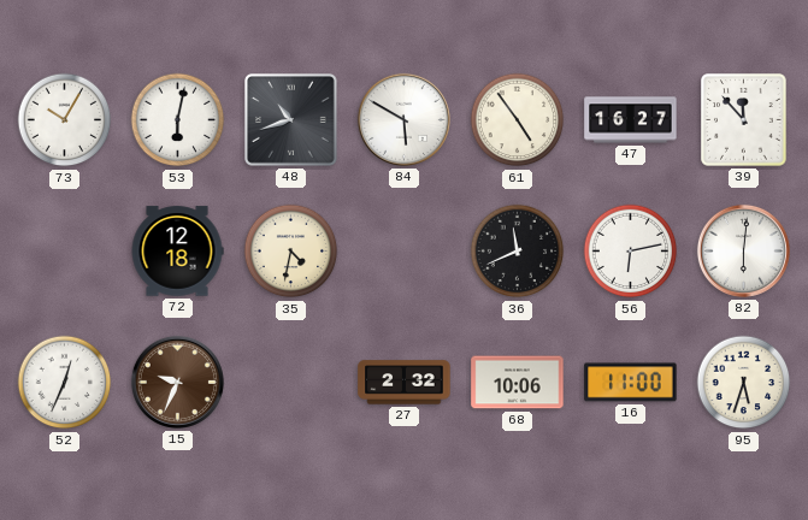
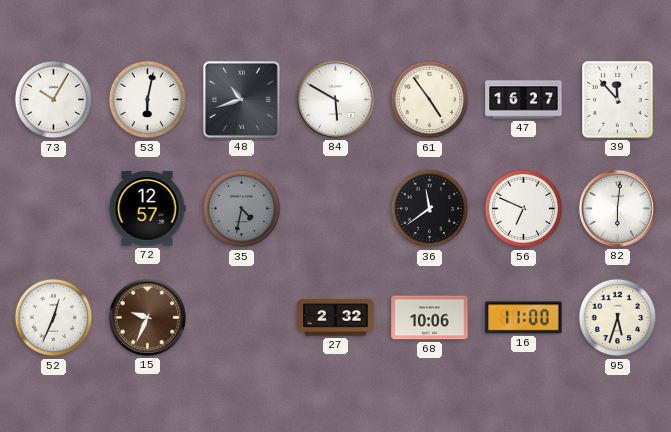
72: 12:18 -> 12:57 (147, 209)
35 dial: cream -> grey (242, 209)
36: 11:41 -> 11:39 (430, 209)
56: 6:13 -> 6:49 (524, 209)
